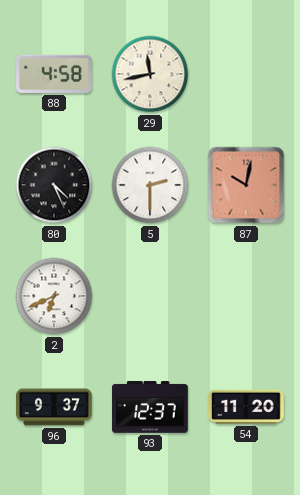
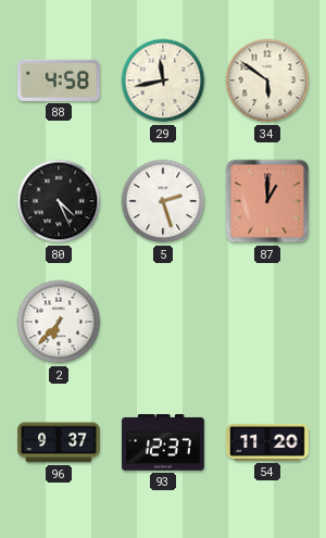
34: none -> 5:51 (267, 80)
5: 2:30 -> 2:27 (163, 201)
87: 10:02 -> 1:00 (267, 201)
2: 6:41 -> 6:37 (59, 322)
